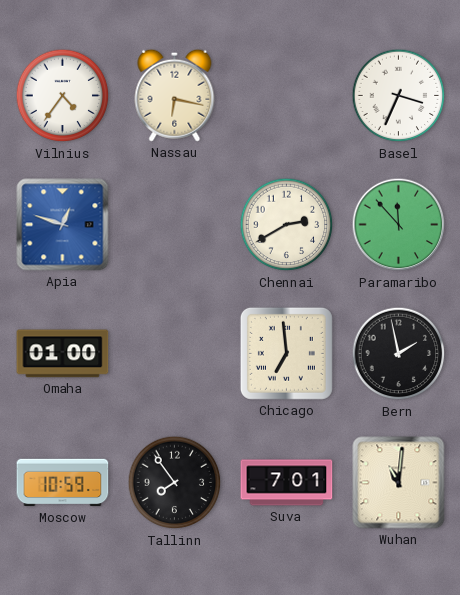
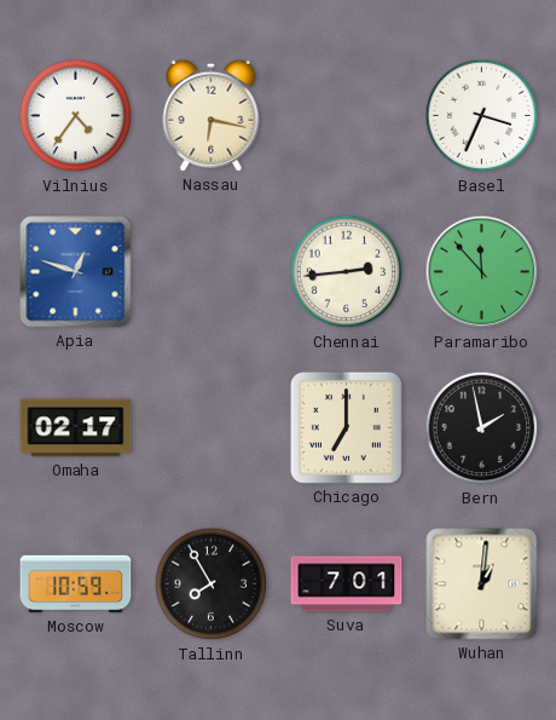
Chennai: 2:40 -> 2:44 (347, 272)
Omaha: 01:00 -> 02:17 (76, 428)
Chicago: 6:59 -> 7:00 (346, 427)
Tallinn: 7:54 -> 7:55 (212, 584)
Wuhan: 11:01 -> 1:01 (482, 584)
